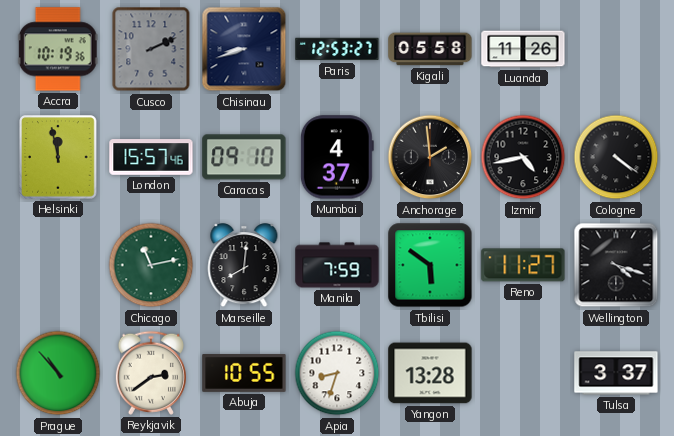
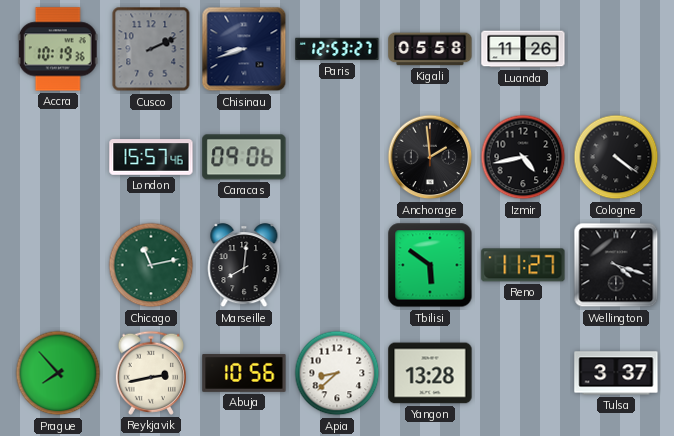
Helsinki: 11:58 -> none (58, 157)
Caracas: 09:10 -> 09:06 (244, 157)
Mumbai: 4:37 -> none (337, 157)
Manila: 7:59 -> none (337, 265)
Prague: 10:53 -> 7:53 (58, 373)
Reykjavik: 2:39 -> 2:43 (151, 373)
Abuja: 10:55 -> 10:56 (244, 374)
Apia: 8:33 -> 8:38 (337, 373)
